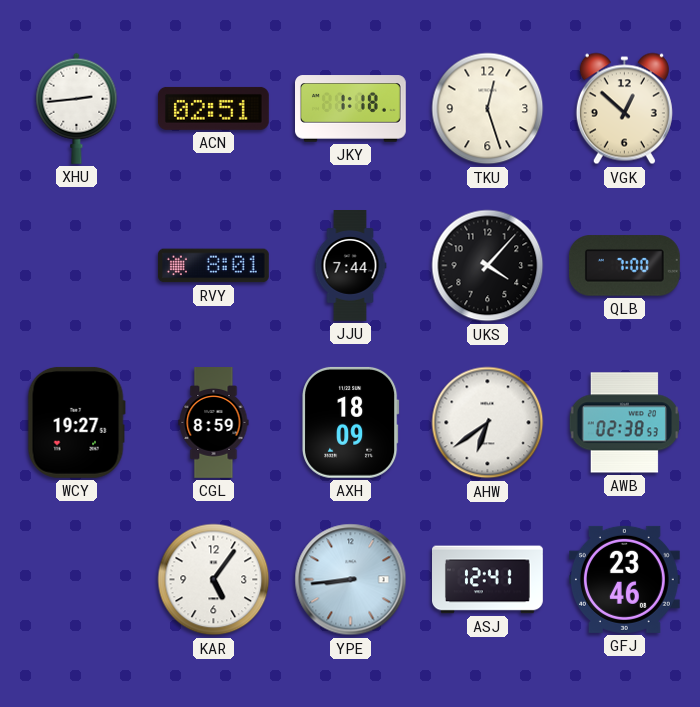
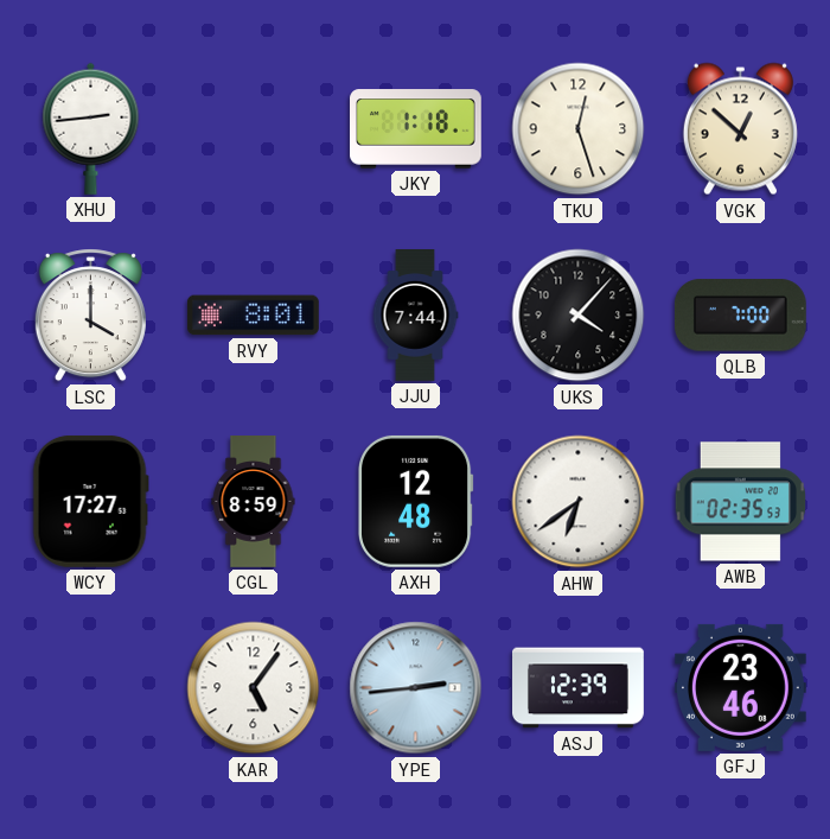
ACN: 02:51 -> none (213, 108)
LSC: none -> 4:00 (90, 316)
WCY: 19:27 -> 17:27 (90, 501)
AXH: 18:09 -> 12:48 (416, 501)
AWB: 02:38 -> 02:35 (740, 502)
YPE: 8:44 -> 2:44 (416, 688)
ASJ: 12:41 -> 12:39 (579, 688)
